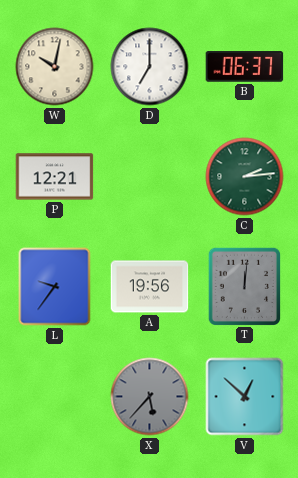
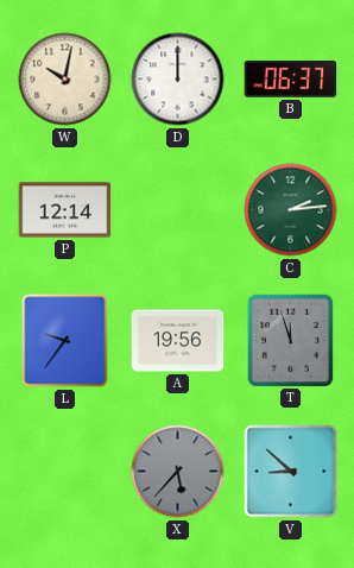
D: 7:00 -> 12:00 (178, 80)
P: 12:21 -> 12:14 (65, 210)
T: 12:01 -> 11:57 (290, 340)
V: 12:52 -> 8:52 (291, 472)
